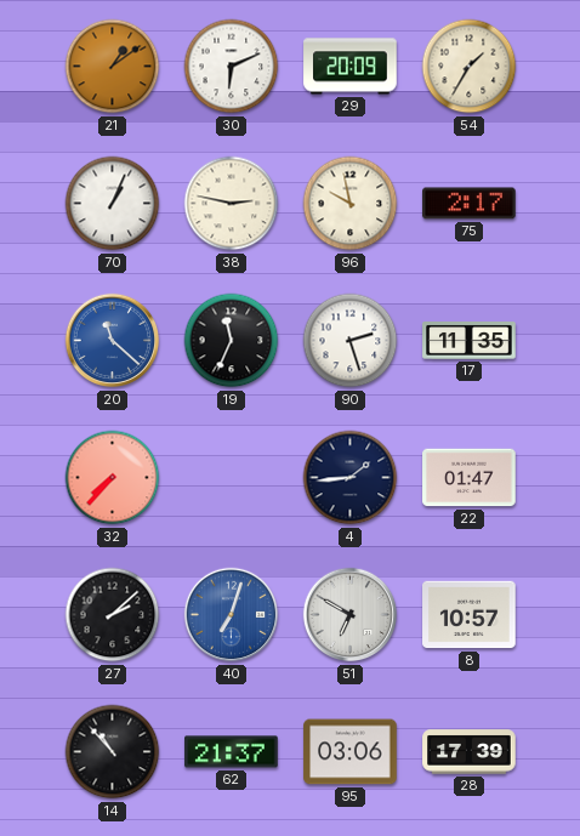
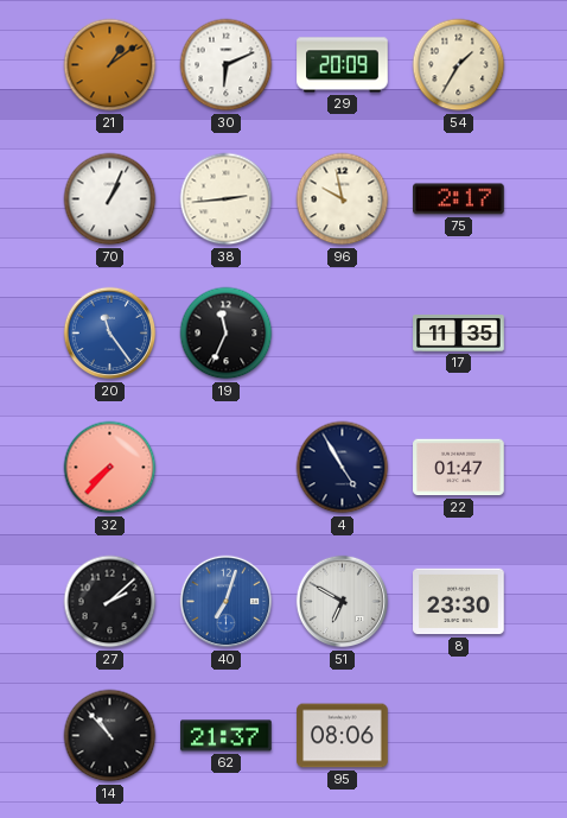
38: 2:47 -> 2:44 (227, 199)
20: 11:22 -> 11:24 (110, 334)
90: 2:27 -> none (351, 341)
4: 1:44 -> 4:55 (343, 468)
8: 10:57 -> 23:30 (459, 602)
95: 03:06 -> 08:06 (343, 736)
28: 17:39 -> none (470, 752)
